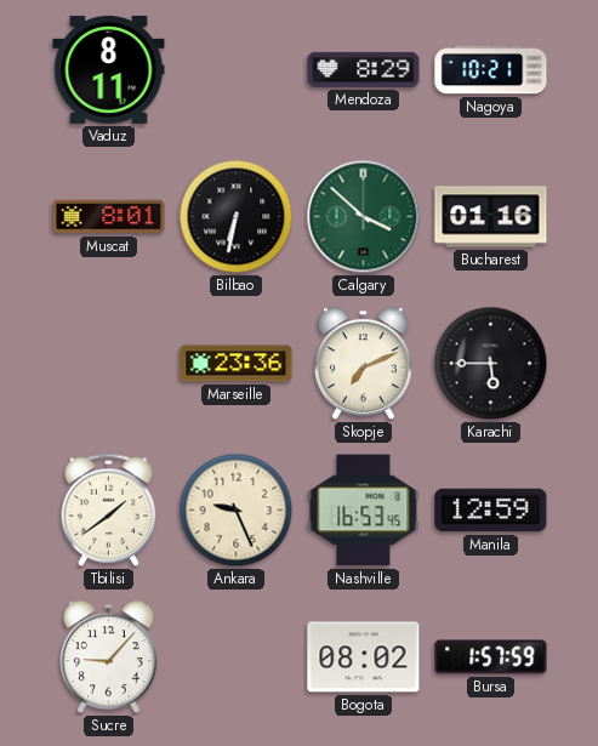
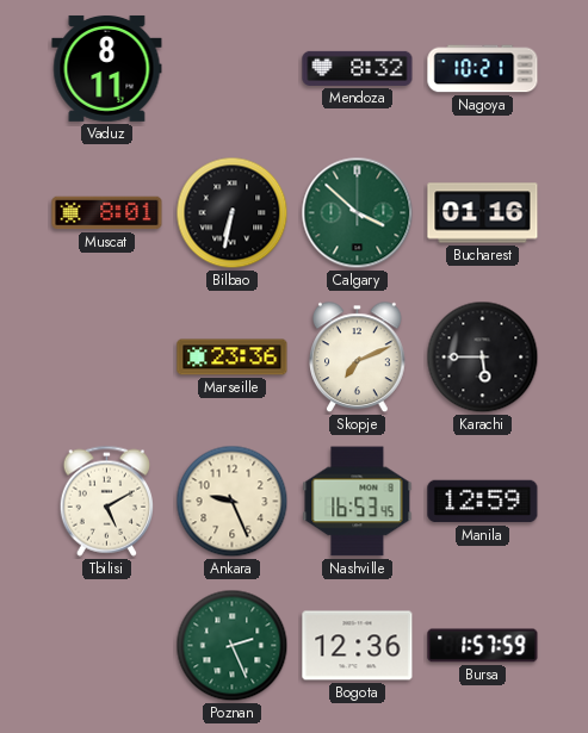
Mendoza: 8:29 -> 8:32 (358, 68)
Tbilisi: 1:39 -> 5:10 (106, 501)
Sucre: 9:07 -> none (109, 657)
Poznan: none -> 2:26 (233, 646)
Bogota: 08:02 -> 12:36 (358, 646)
